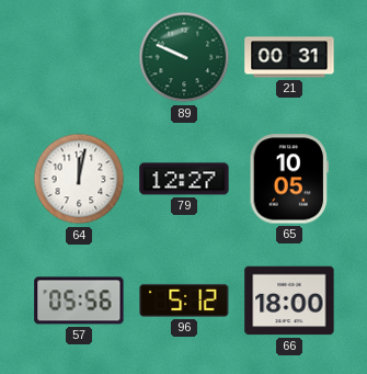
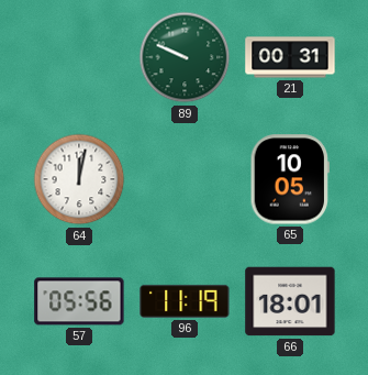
79: 12:27 -> none (184, 179)
96: 5:12 -> 11:19 (185, 301)
66: 18:00 -> 18:01 (290, 301)
